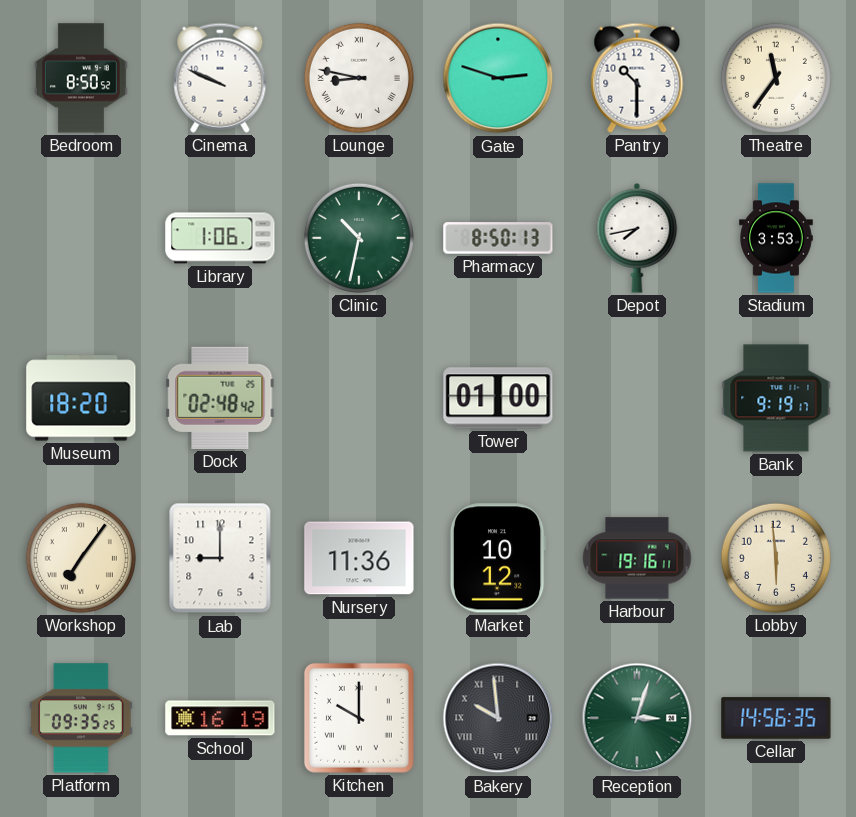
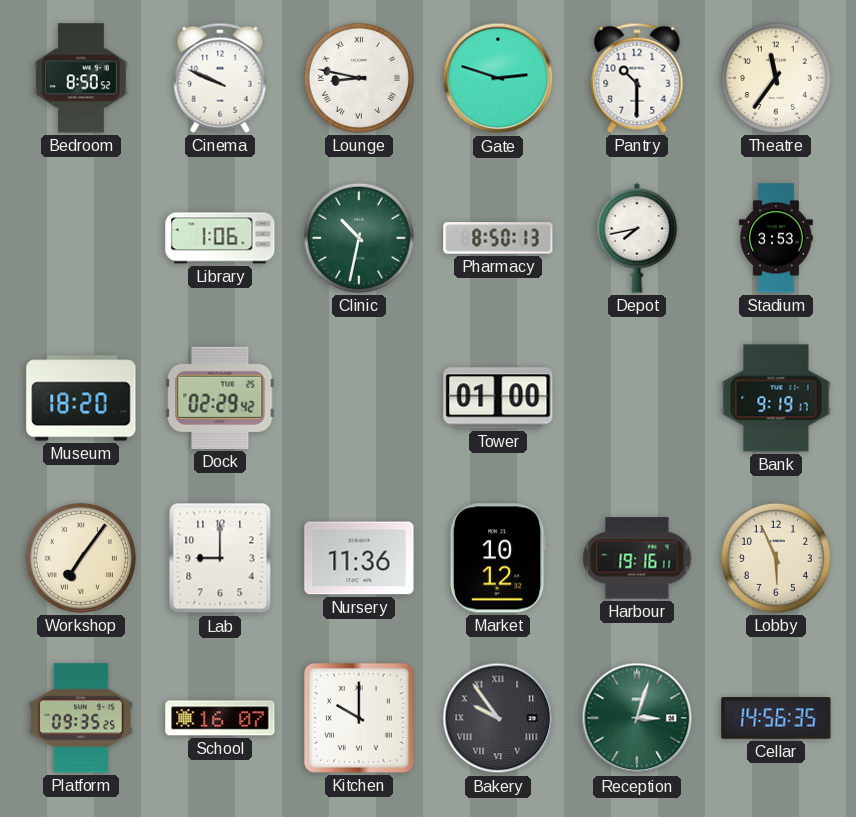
Dock: 02:48 -> 02:29 (220, 398)
Lobby: 5:59 -> 5:56 (776, 558)
School: 16:19 -> 16:07 (220, 718)
Bakery: 9:59 -> 9:54 (498, 718)
